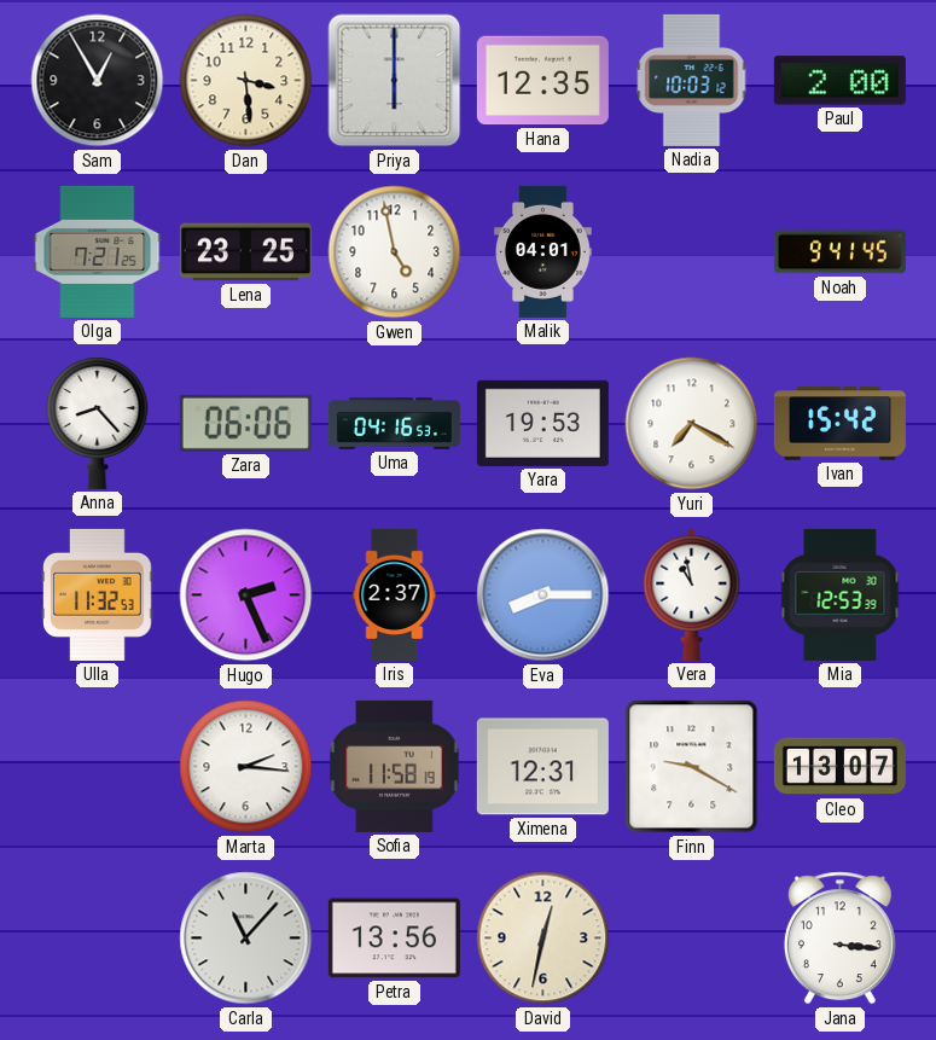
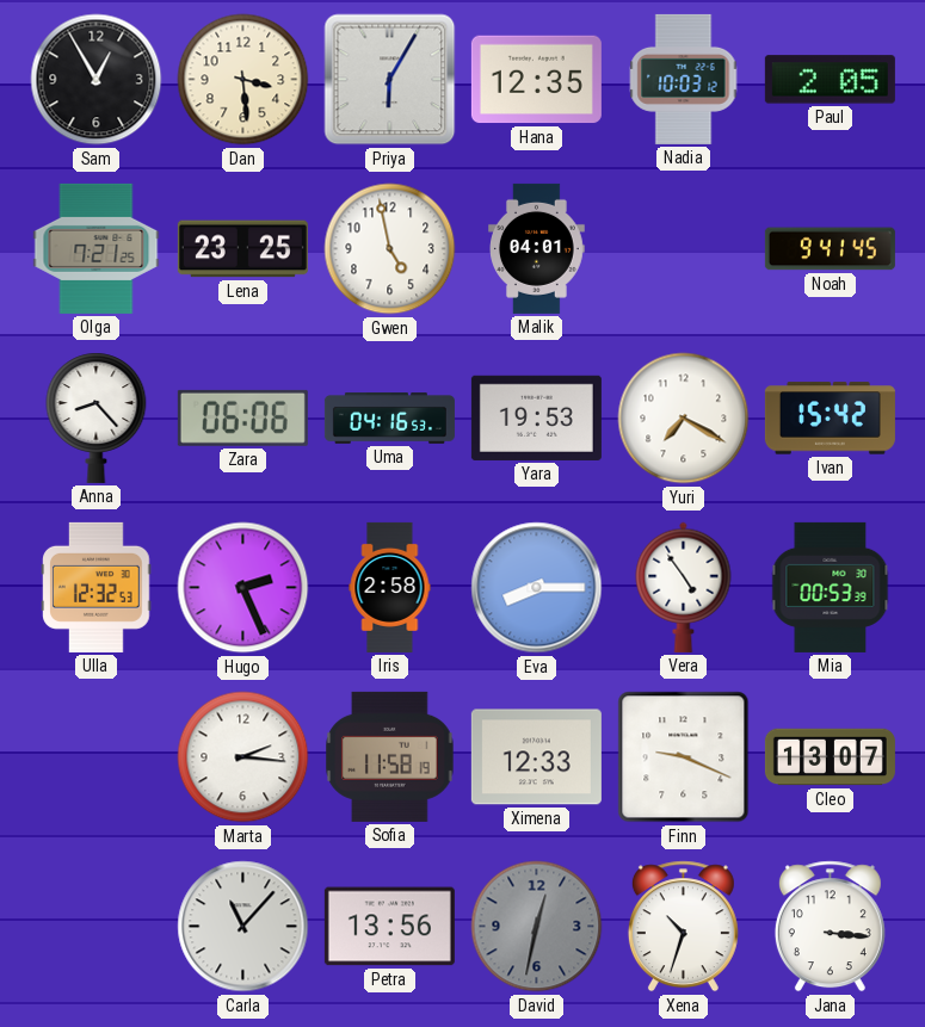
Priya: 6:00 -> 6:05 (390, 80)
Paul: 2:00 -> 2:05 (830, 80)
Ulla: 11:32 -> 12:32 (97, 587)
Iris: 2:37 -> 2:58 (390, 587)
Vera: 10:58 -> 4:54 (684, 587)
Mia: 12:53 -> 00:53 (831, 587)
Ximena: 12:31 -> 12:33 (536, 757)
Finn: 9:20 -> 9:19 (684, 757)
David dial: cream -> grey (537, 927)
Xena: none -> 10:33 (683, 927)
